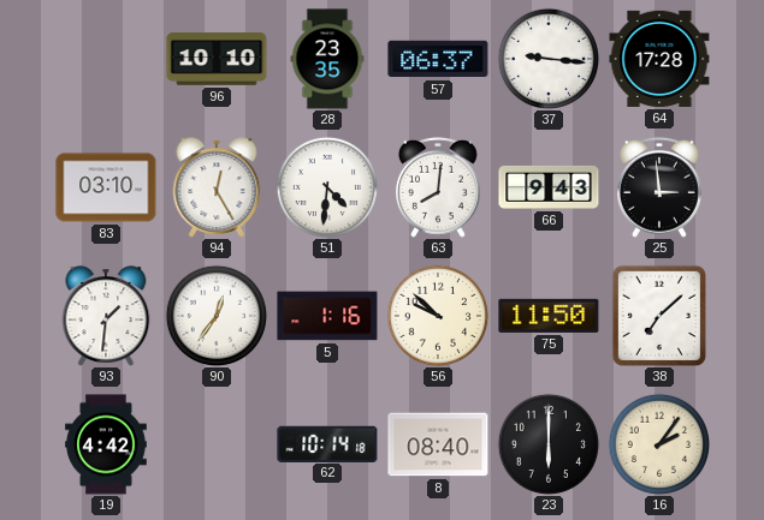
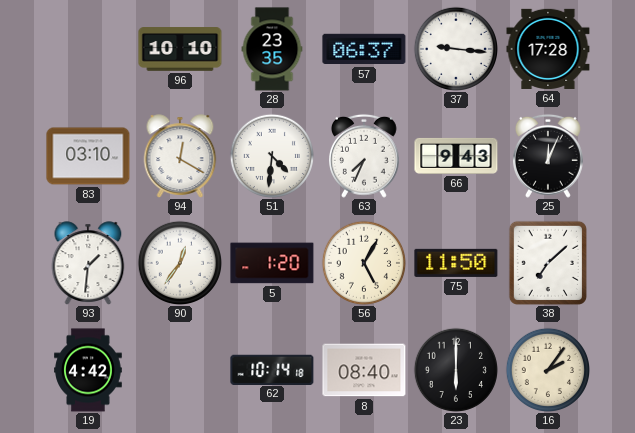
94: 12:25 -> 12:20 (180, 156)
63: 8:01 -> 7:34 (365, 156)
25: 2:59 -> 12:04 (549, 156)
5: 1:16 -> 1:20 (272, 263)
56: 9:52 -> 5:05 (363, 262)
